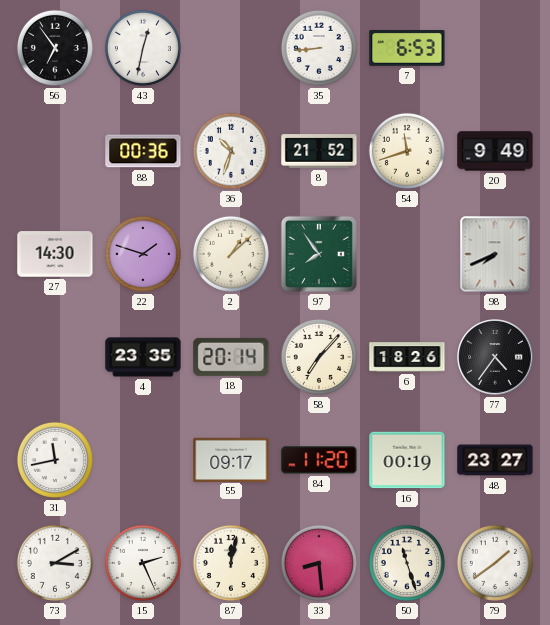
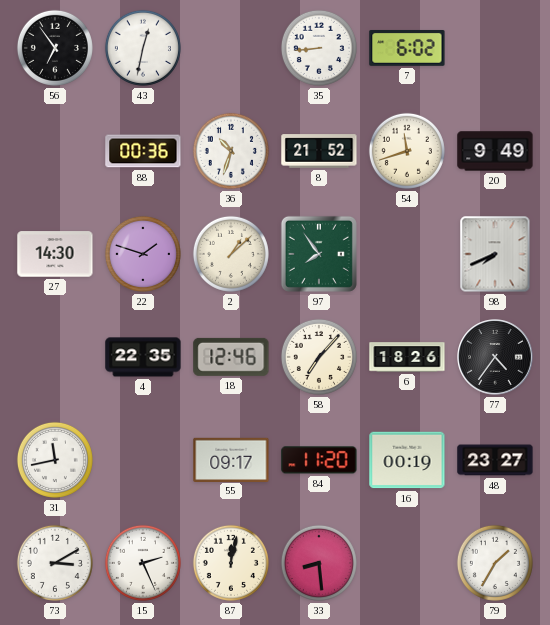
7: 6:53 -> 6:02 (407, 48)
4: 23:35 -> 22:35 (143, 357)
18: 20:14 -> 12:46 (231, 357)
50: 11:27 -> none (407, 563)
79: 1:39 -> 1:35 (495, 563)
